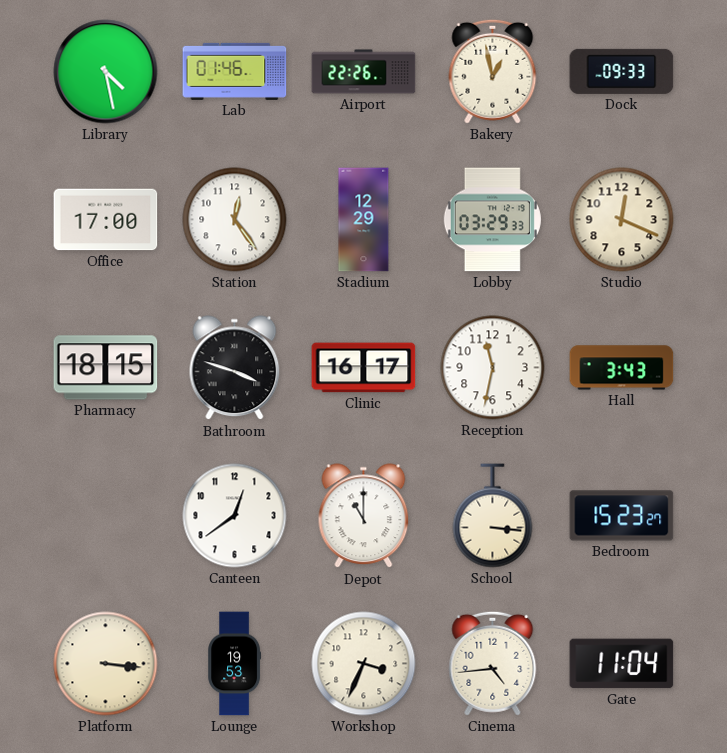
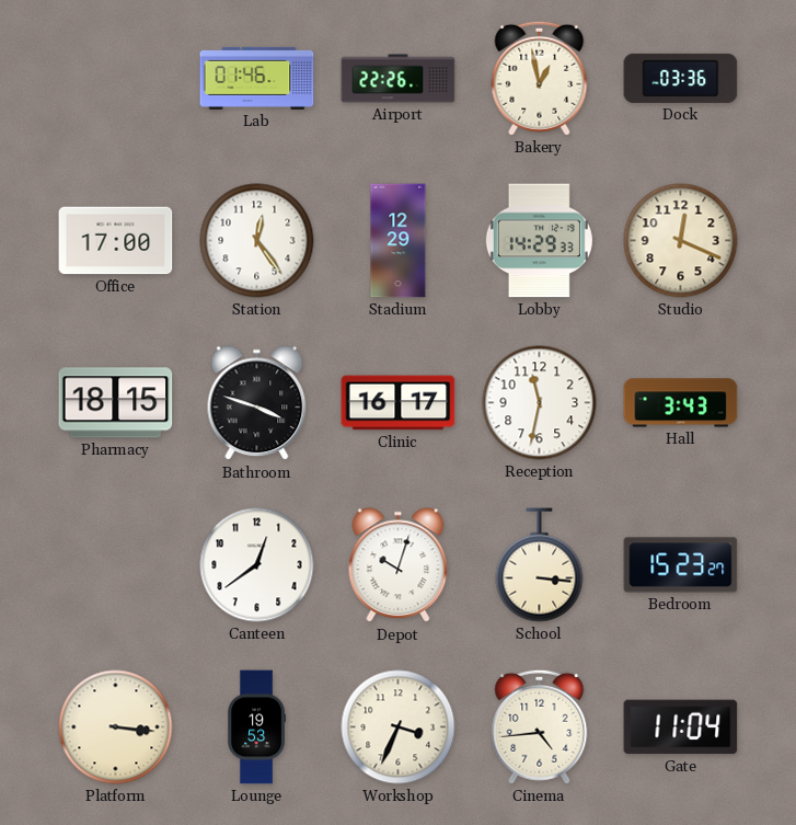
Library: 4:28 -> none (106, 72)
Dock: 09:33 -> 03:36 (681, 78)
Lobby: 03:29 -> 14:29 (539, 241)
Depot: 11:00 -> 10:03 (399, 565)
